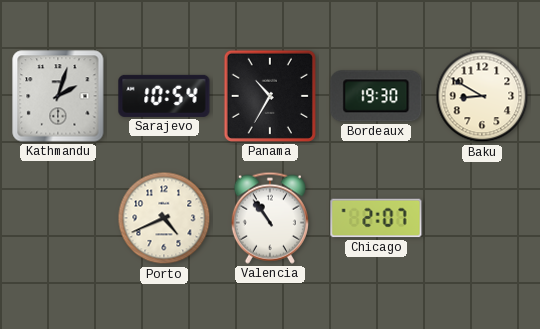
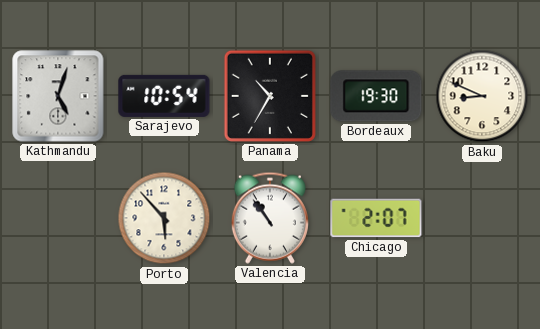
Kathmandu: 2:03 -> 5:03 (58, 96)
Baku: 8:50 -> 8:49 (482, 96)
Porto: 4:41 -> 5:53 (164, 218)
